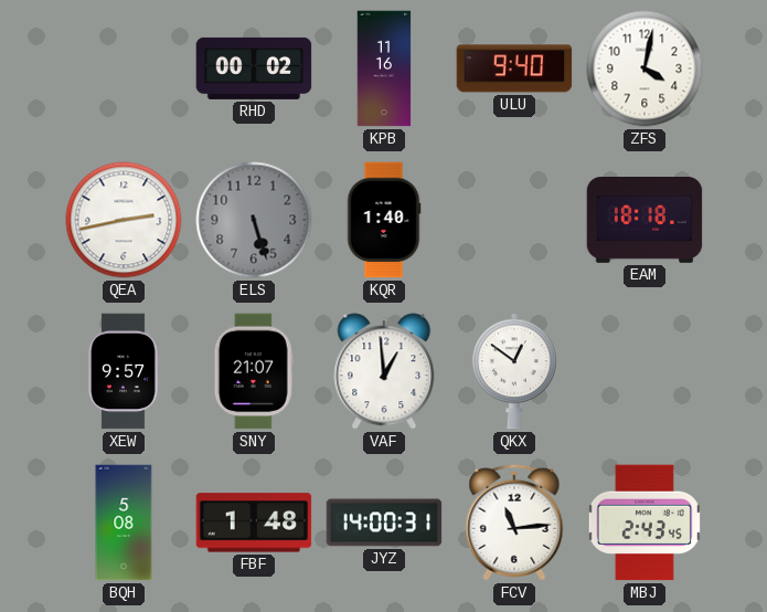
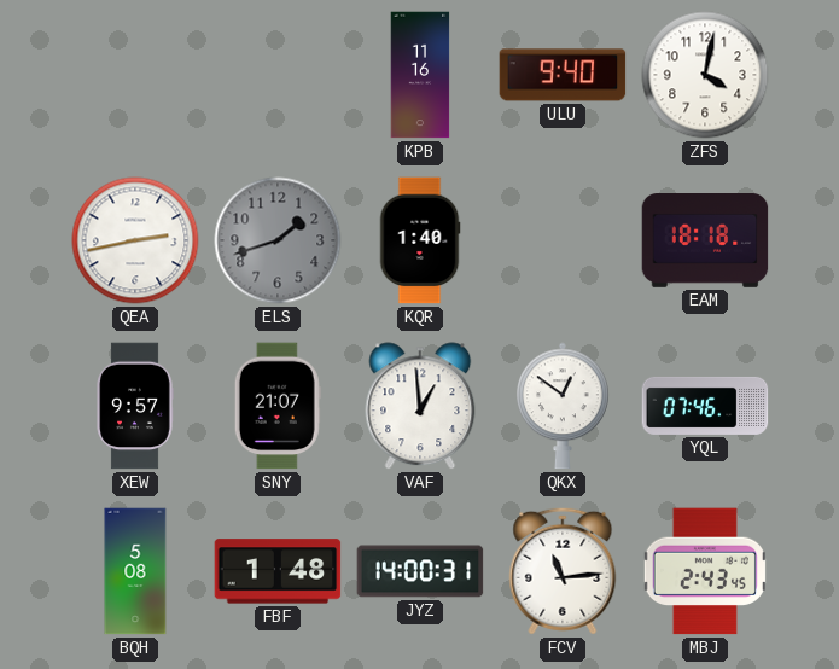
RHD: 00:02 -> none (254, 68)
ELS: 5:27 -> 1:42 (278, 240)
YQL: none -> 07:46 (705, 406)
